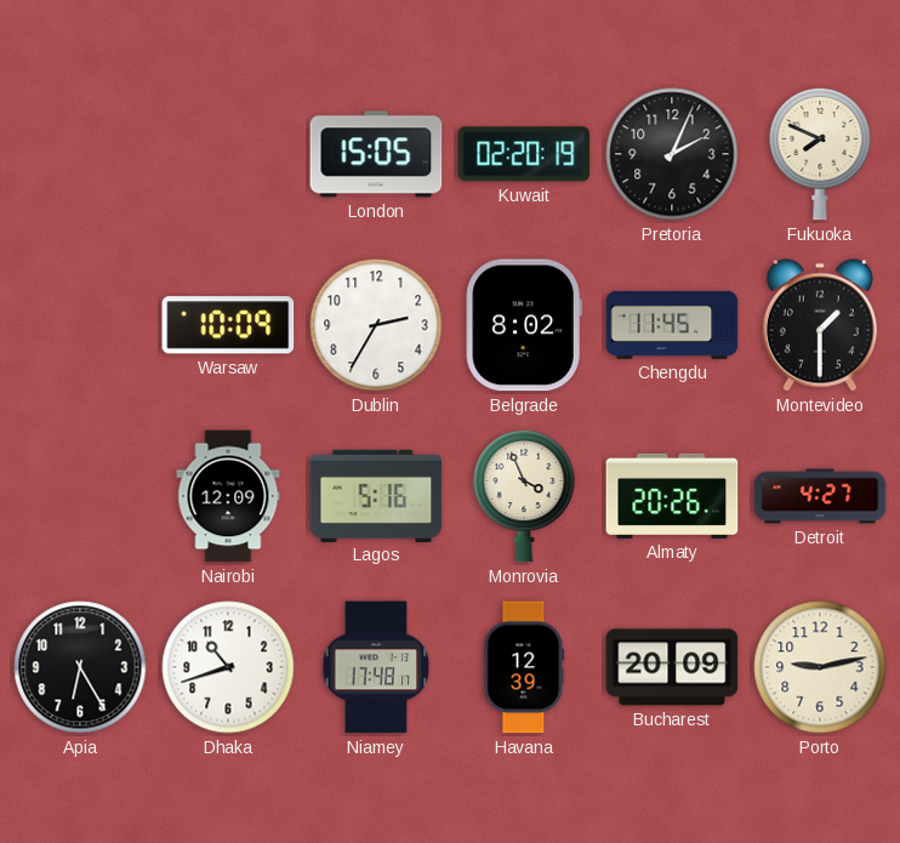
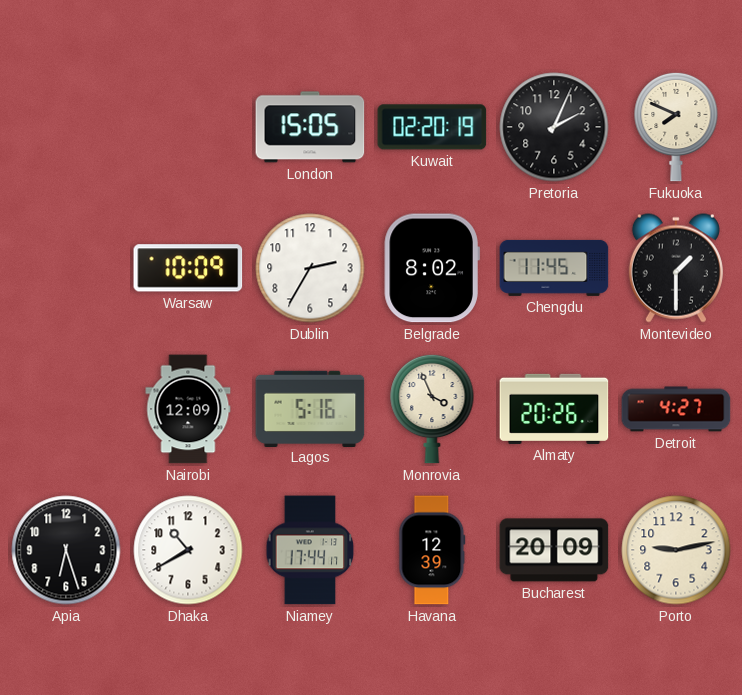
Apia: 6:25 -> 6:27 (66, 550)
Dhaka: 10:42 -> 10:40 (188, 550)
Niamey: 17:48 -> 17:44 (310, 550)
